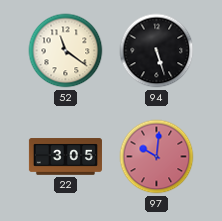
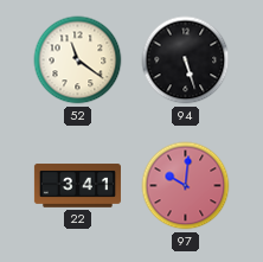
22: 3:05 -> 3:41 (77, 186)
